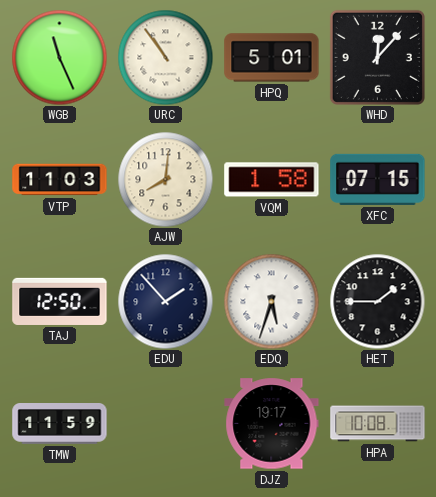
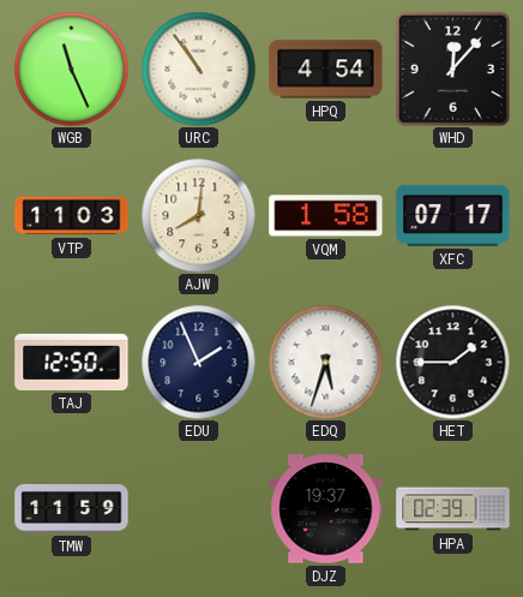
HPQ: 5:01 -> 4:54 (326, 70)
XFC: 07:15 -> 07:17 (453, 215)
EDU: 1:53 -> 1:56 (198, 362)
DJZ: 19:17 -> 19:37 (326, 509)
HPA: 10:08 -> 02:39 (453, 509)
